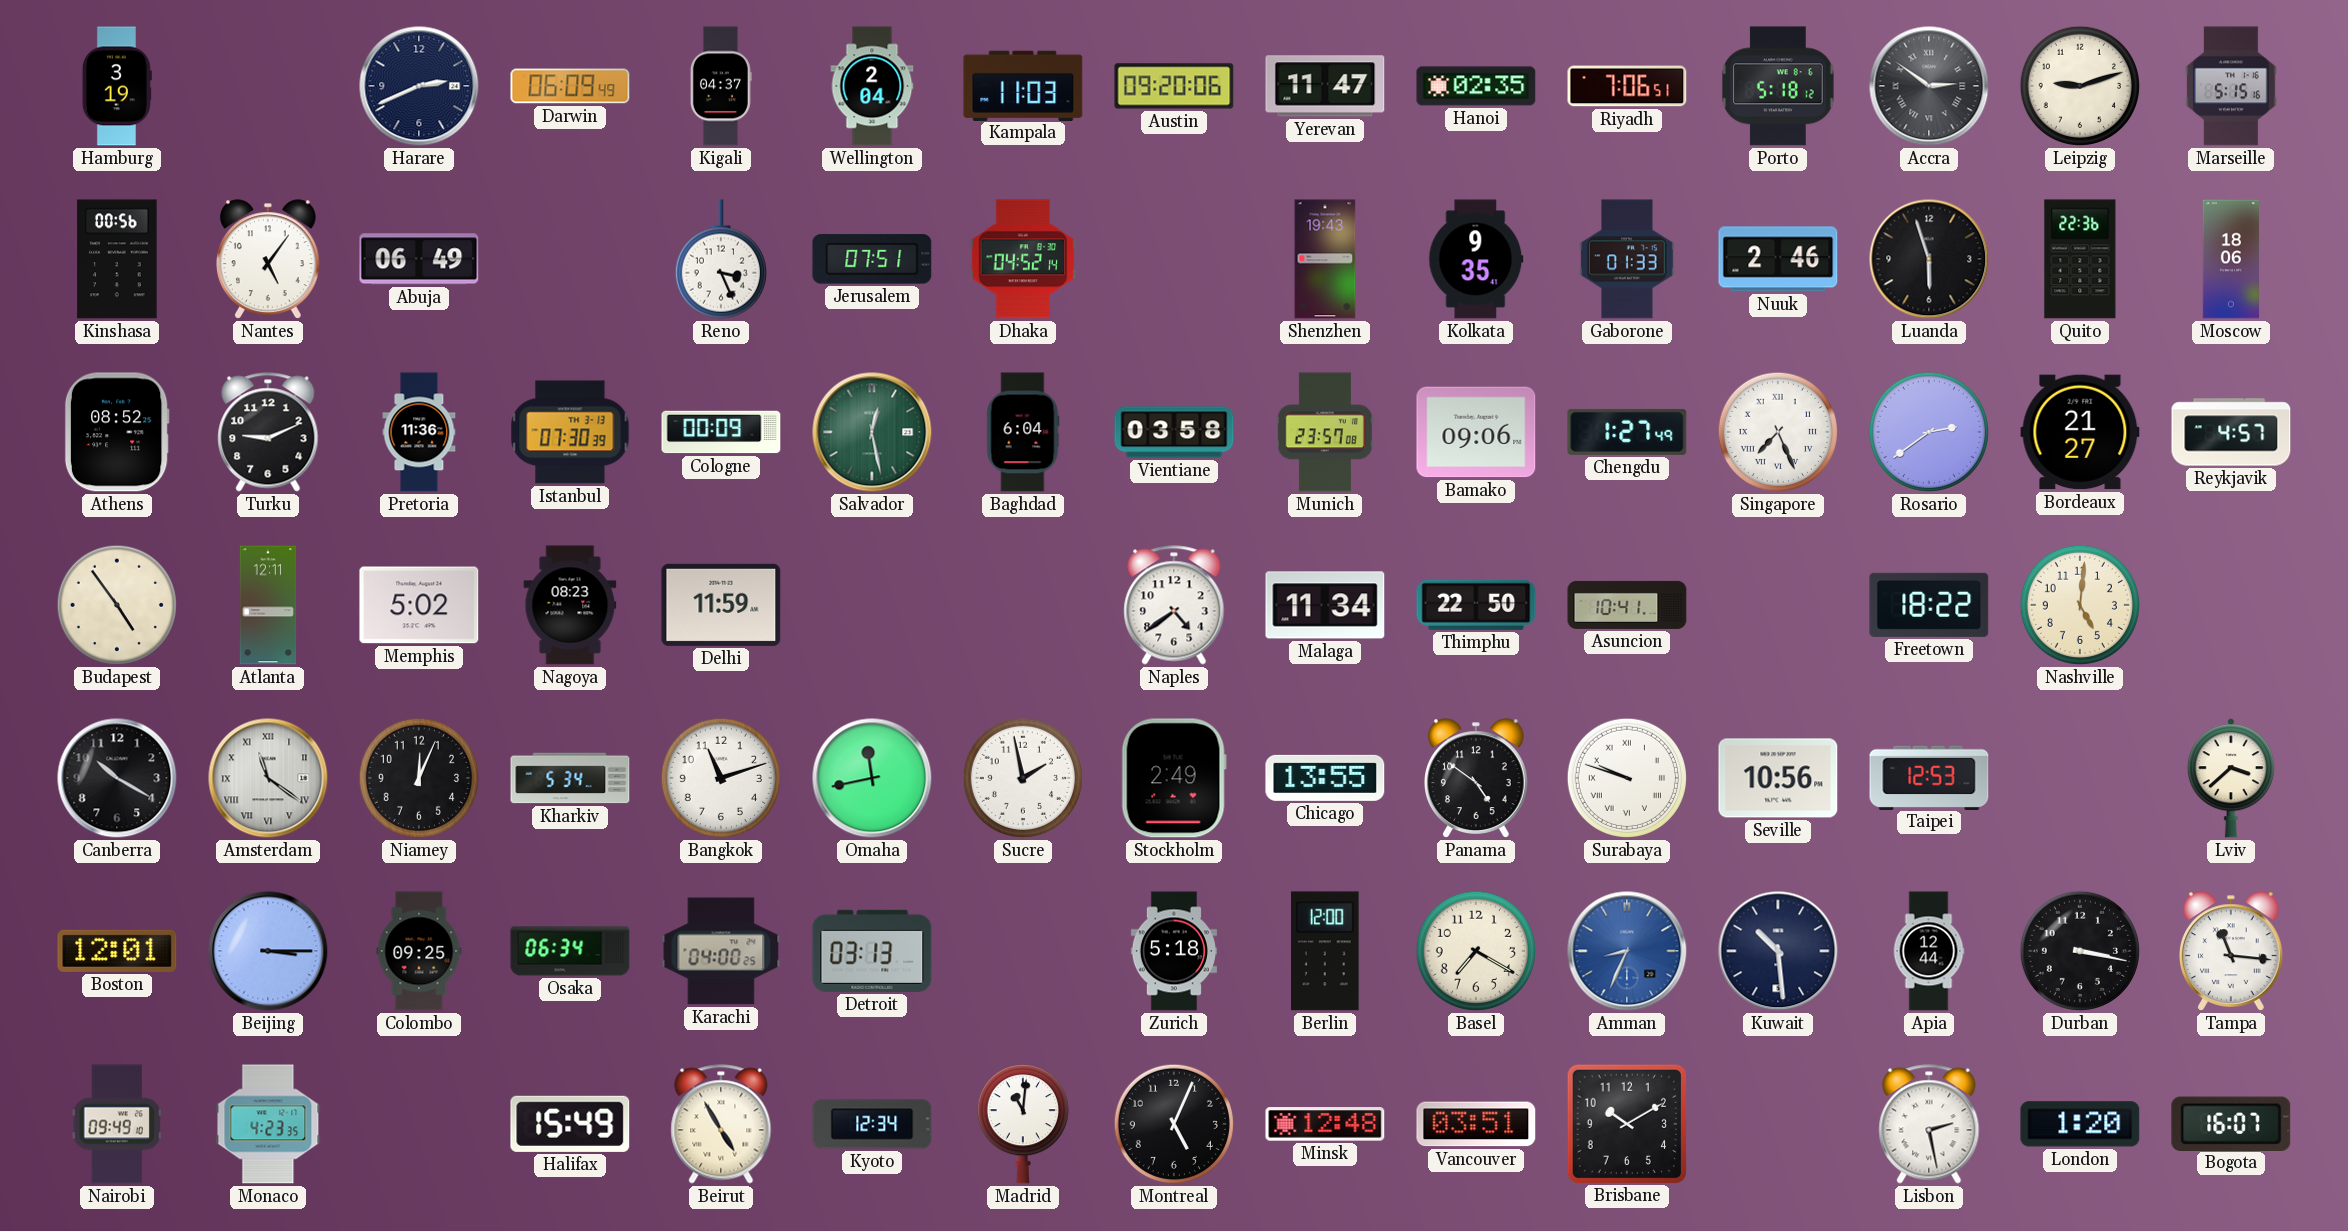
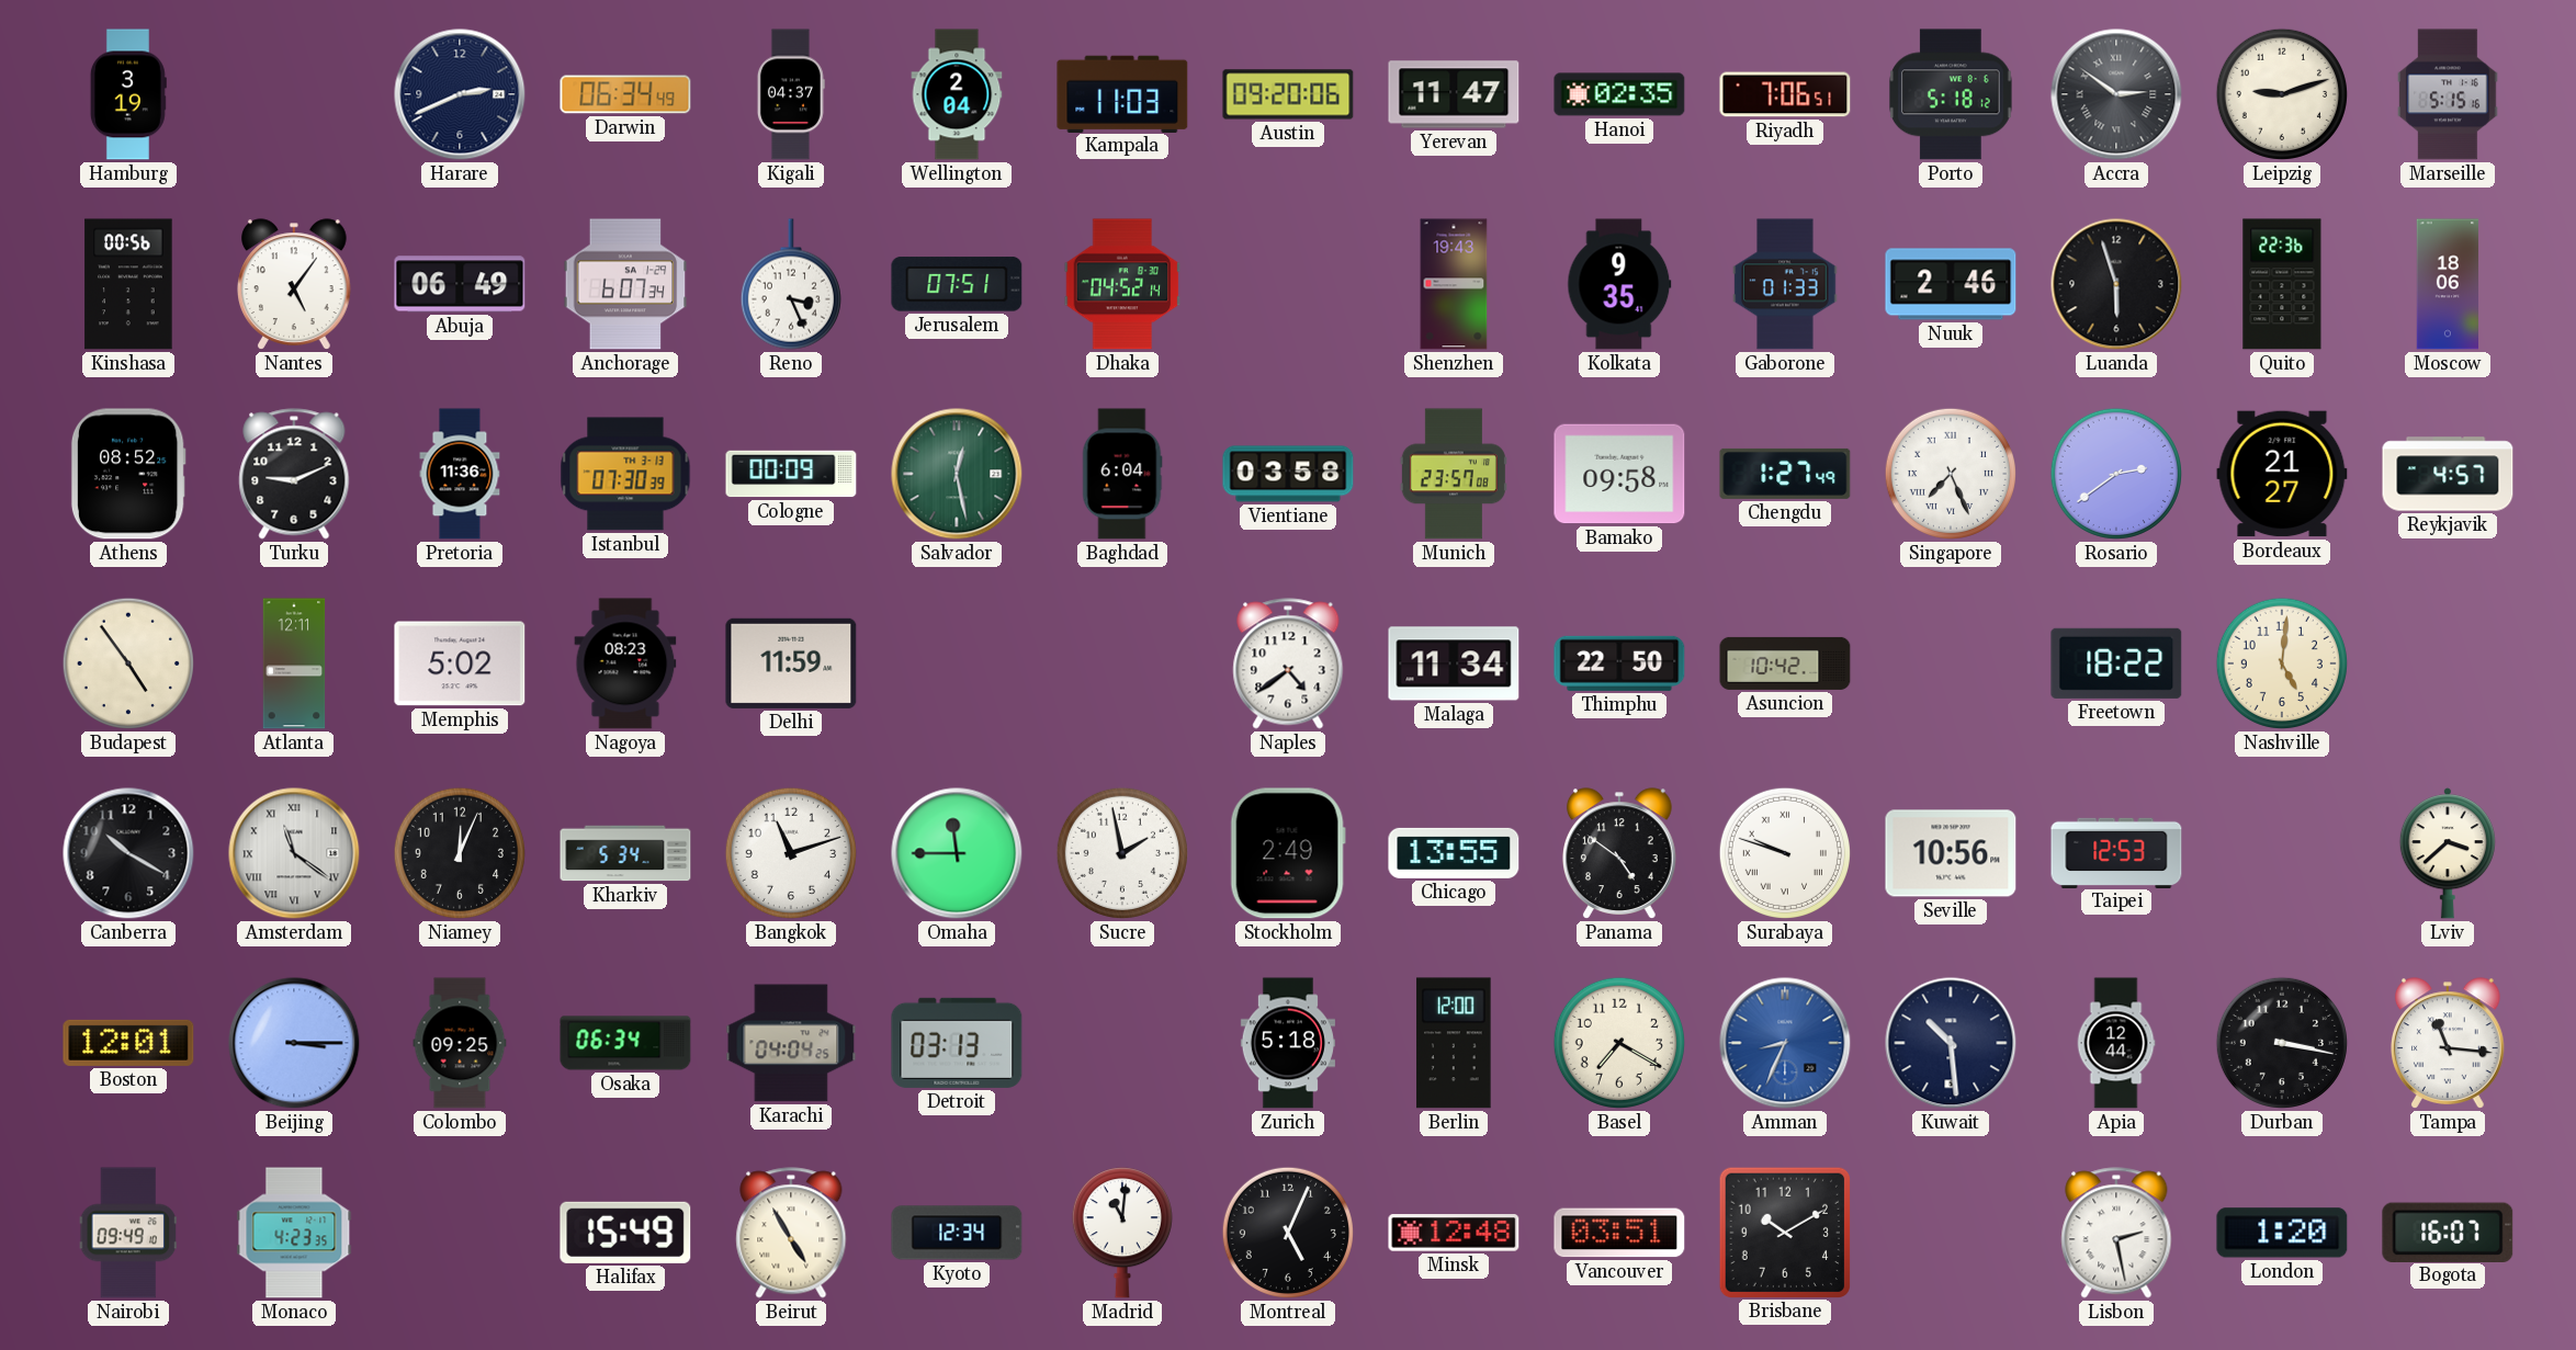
Darwin: 06:09 -> 06:34 (625, 94)
Anchorage: none -> 6:07 (625, 284)
Bamako: 09:06 -> 09:58 (1619, 474)
Asuncion: 10:41 -> 10:42 (1785, 663)
Omaha: 11:43 -> 11:45 (957, 853)
Karachi: 04:00 -> 04:04 (791, 1043)
